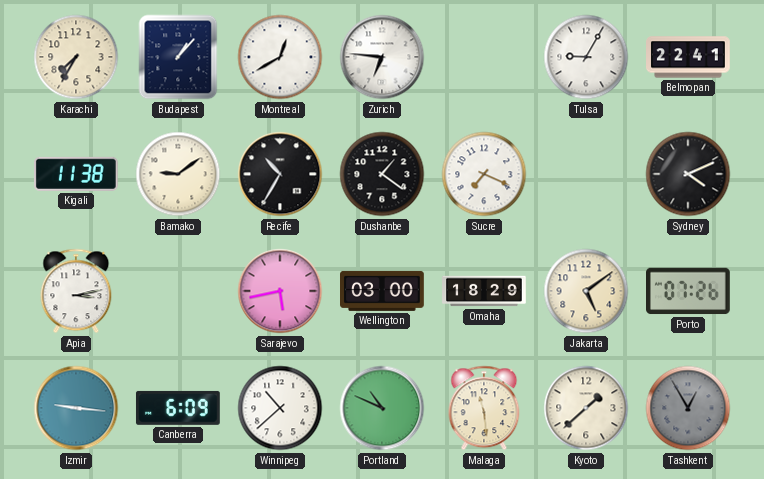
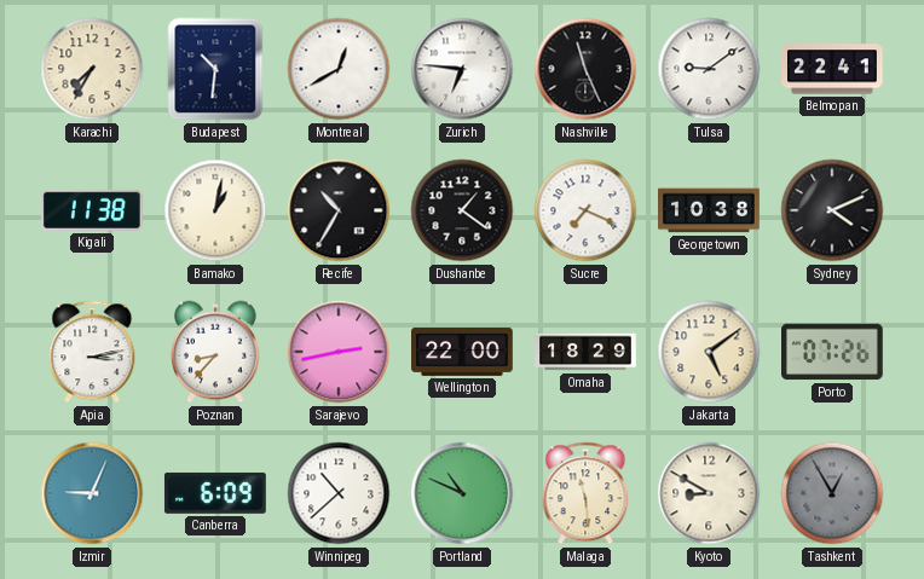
Budapest: 1:07 -> 10:31 (215, 69)
Nashville: none -> 11:26 (585, 69)
Tulsa: 9:05 -> 9:09 (709, 69)
Bamako: 9:09 -> 1:02 (215, 210)
Georgetown: none -> 10:38 (710, 210)
Poznan: none -> 8:37 (215, 352)
Sarajevo: 5:43 -> 2:43 (339, 352)
Wellington: 03:00 -> 22:00 (463, 352)
Izmir: 9:16 -> 9:04 (92, 493)
Kyoto: 1:38 -> 8:50 (709, 493)
